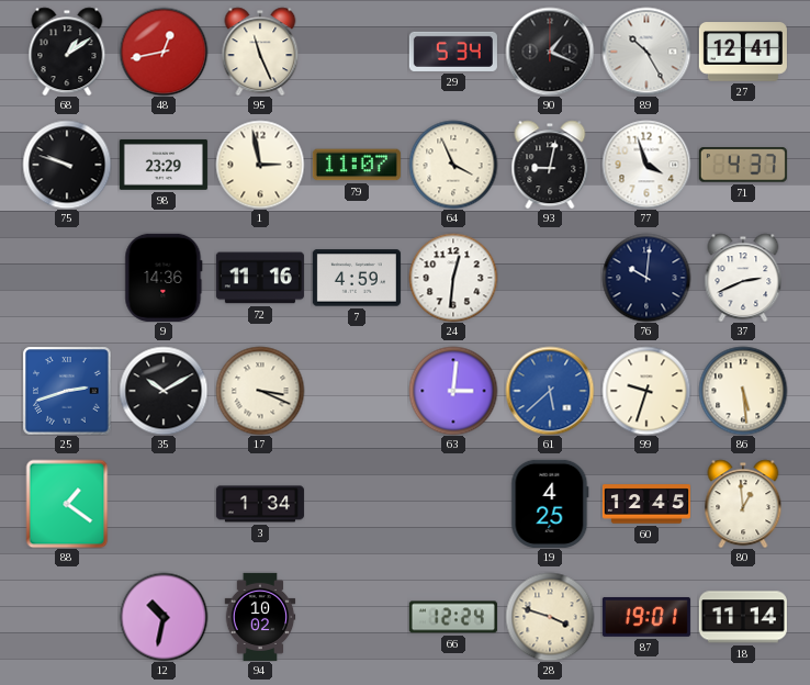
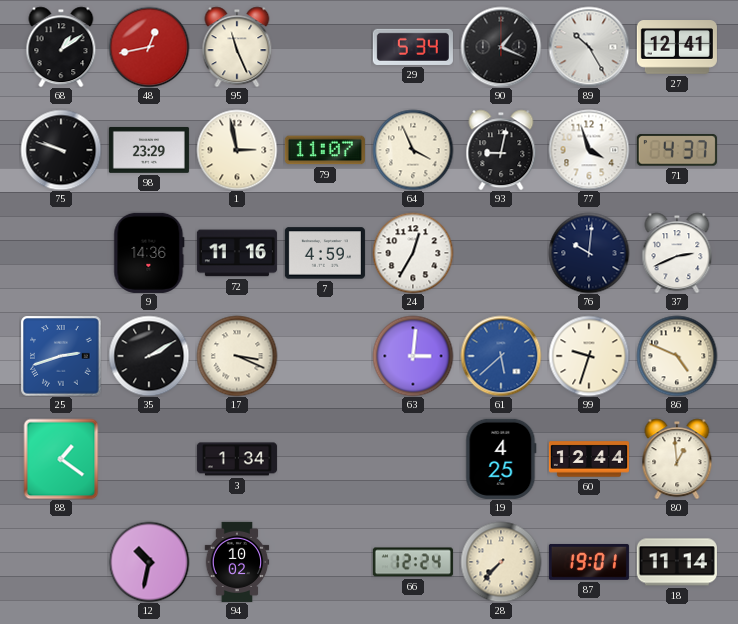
24: 12:31 -> 12:35 (413, 253)
35: 10:10 -> 2:10 (149, 356)
86: 5:29 -> 4:49 (677, 356)
60: 12:45 -> 12:44 (589, 459)
28: 3:48 -> 7:37 (501, 562)
